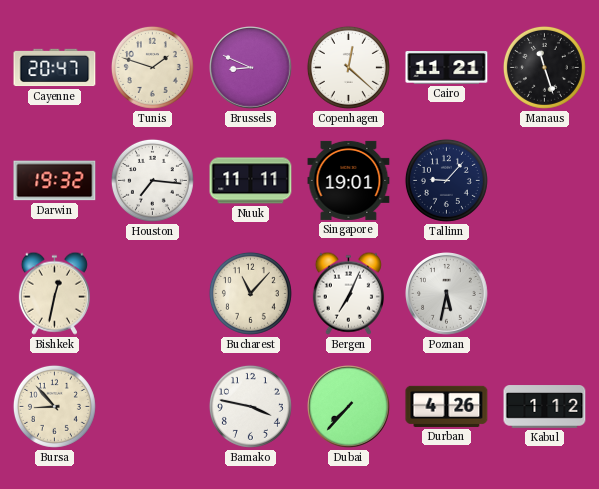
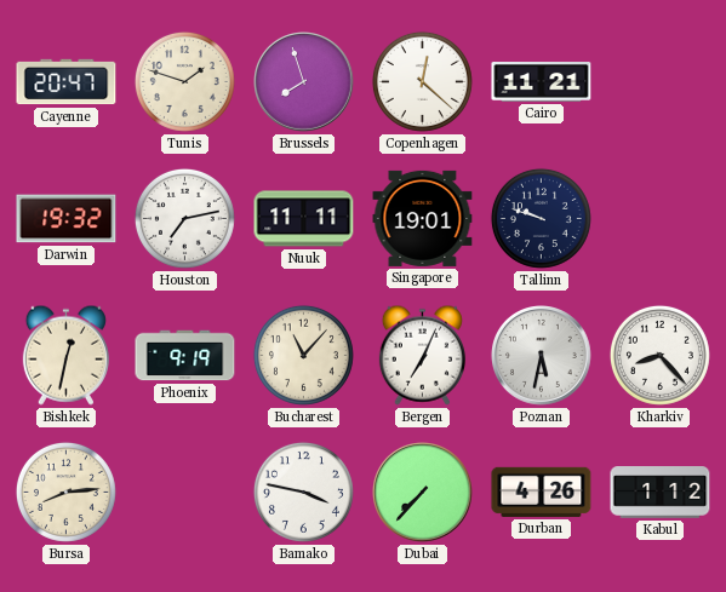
Brussels: 8:49 -> 7:57 (304, 82)
Manaus: 11:27 -> none (544, 67)
Houston: 7:16 -> 7:13 (184, 218)
Tallinn: 9:07 -> 9:48 (541, 218)
Phoenix: none -> 9:19 (185, 356)
Kharkiv: none -> 8:23 (659, 355)
Bursa: 8:53 -> 8:14 (65, 492)
